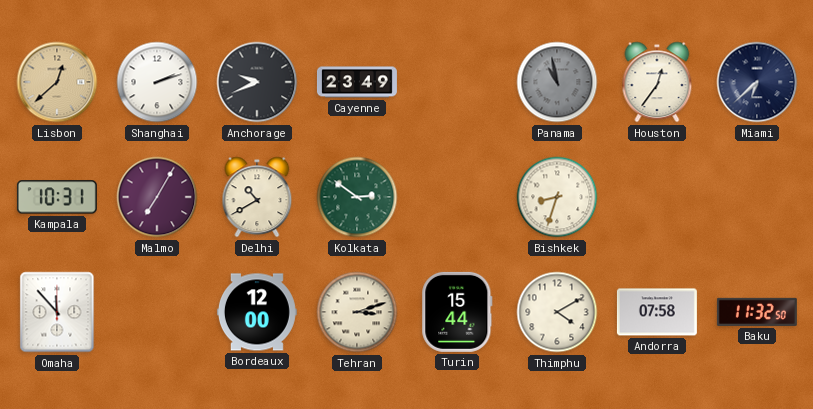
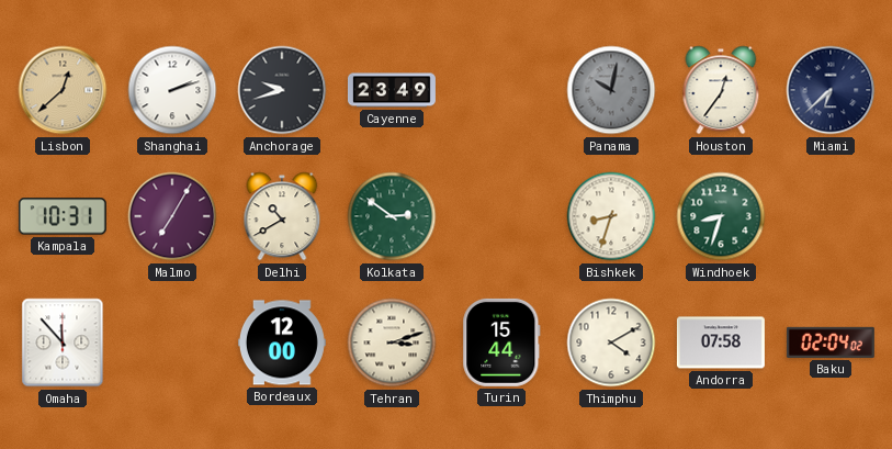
Anchorage: 9:41 -> 9:42 (282, 90)
Panama: 10:58 -> 10:02 (611, 90)
Windhoek: none -> 8:33 (721, 216)
Baku: 11:32 -> 02:04 (831, 343)
